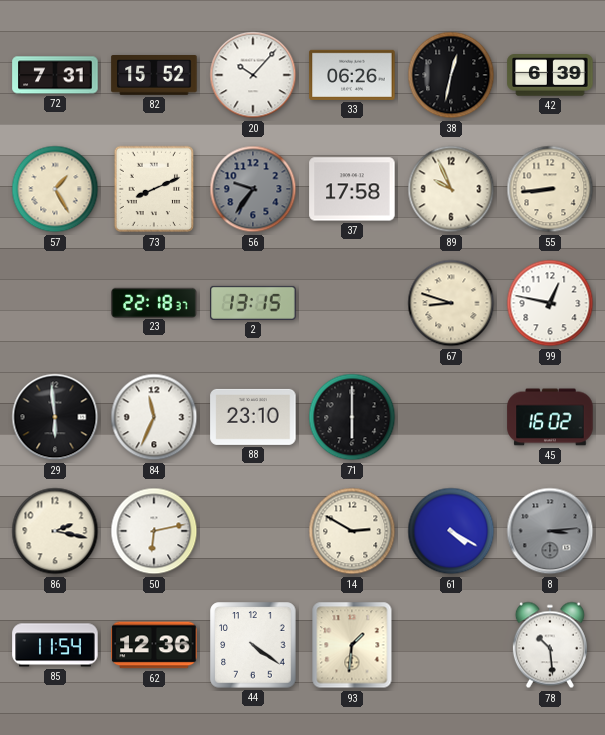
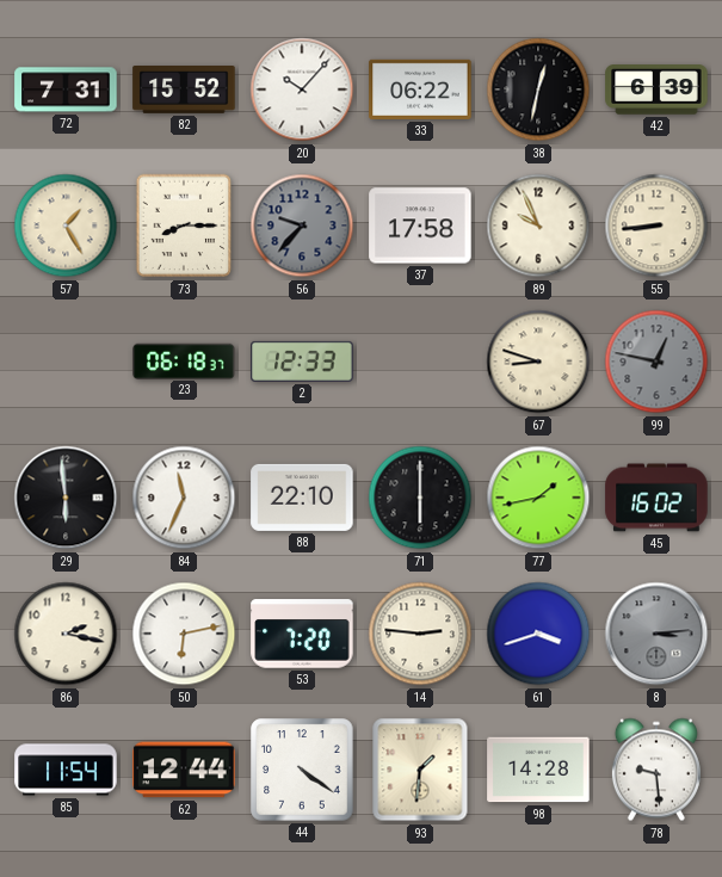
33: 06:26 -> 06:22 (420, 89)
73: 8:11 -> 8:15 (184, 226)
56: 9:36 -> 9:37 (302, 226)
23: 22:18 -> 06:18 (184, 360)
2: 13:15 -> 12:33 (302, 362)
99 dial: white -> grey (656, 362)
88: 23:10 -> 22:10 (302, 498)
77: none -> 1:43 (538, 498)
53: none -> 7:20 (302, 634)
14: 2:50 -> 2:46 (420, 634)
61: 4:20 -> 3:42 (538, 634)
62: 12:36 -> 12:44 (184, 770)
98: none -> 14:28 (538, 770)
78: 10:29 -> 9:29 (656, 770)
